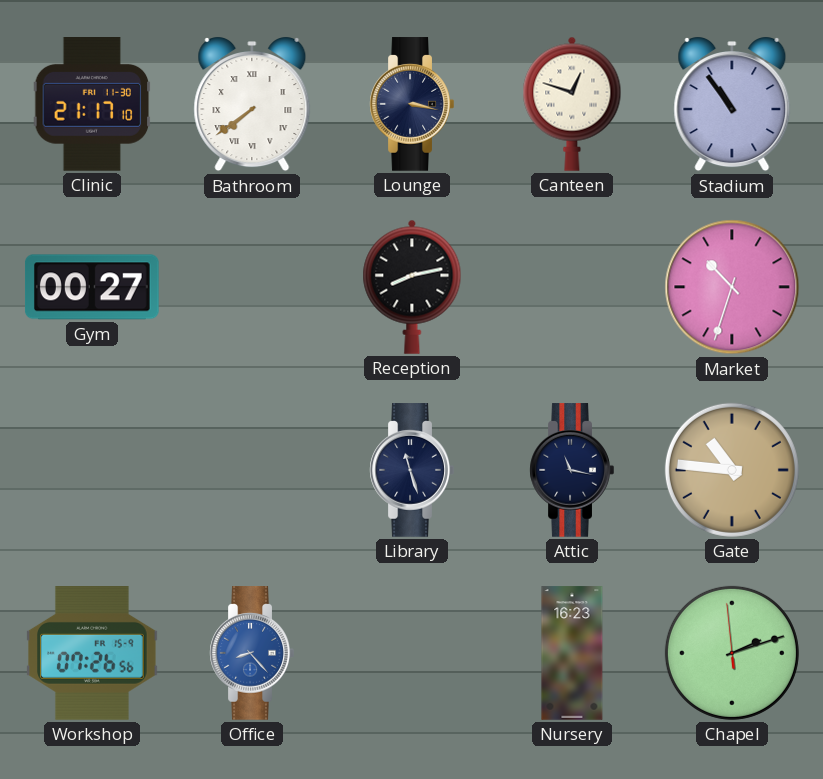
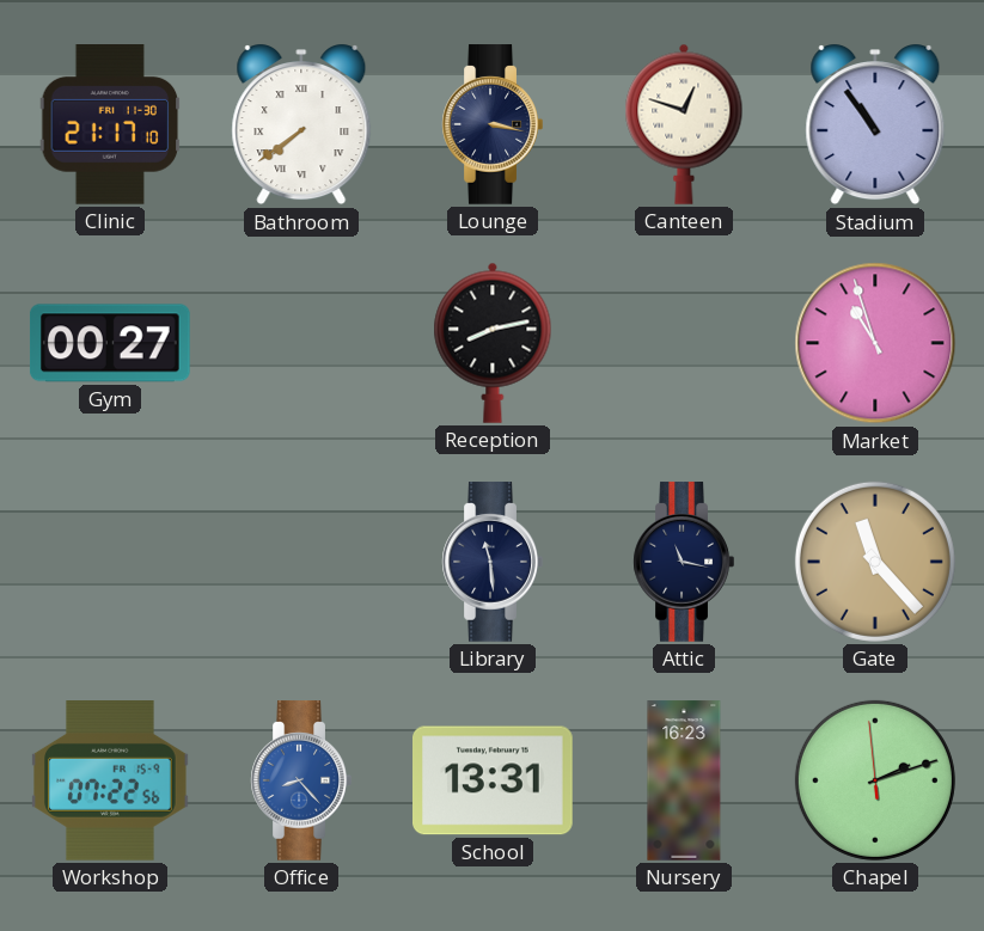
Market: 10:33 -> 10:57 (875, 343)
Library: 11:27 -> 11:29 (493, 562)
Gate: 10:46 -> 11:23 (875, 562)
Workshop: 07:26 -> 07:22 (110, 782)
School: none -> 13:31 (494, 780)
